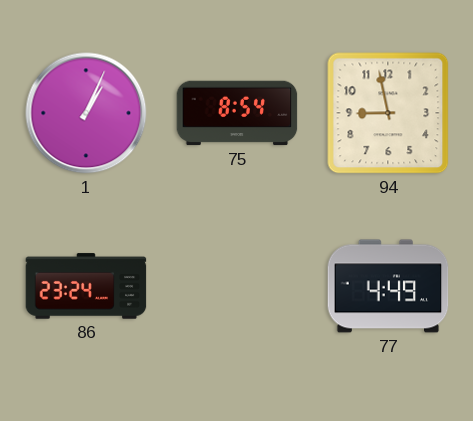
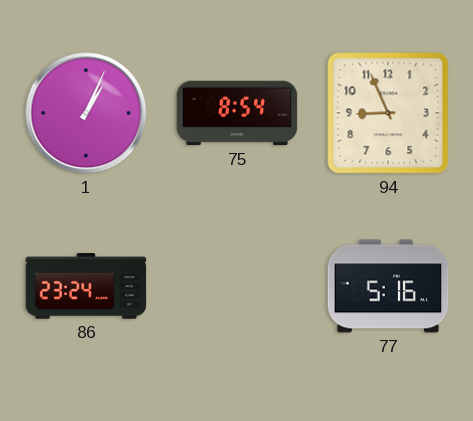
94: 8:58 -> 8:56 (388, 113)
77: 4:49 -> 5:16 (388, 286)
